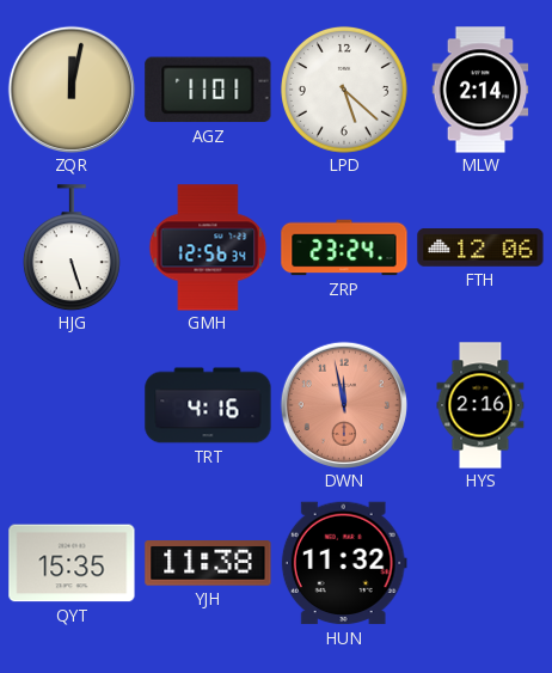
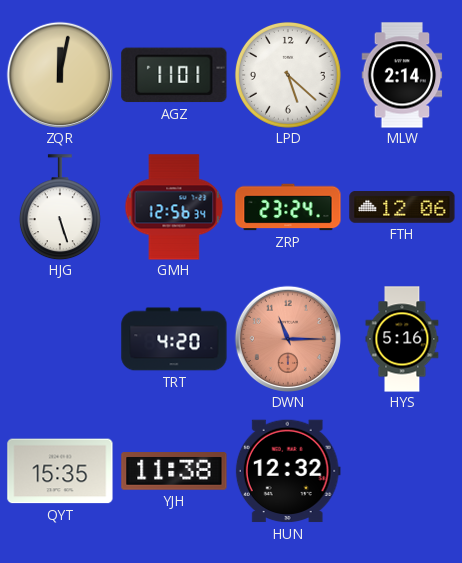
TRT: 4:16 -> 4:20 (174, 339)
DWN: 11:58 -> 11:15 (287, 338)
HYS: 2:16 -> 5:16 (402, 339)
HUN: 11:32 -> 12:32 (288, 471)
